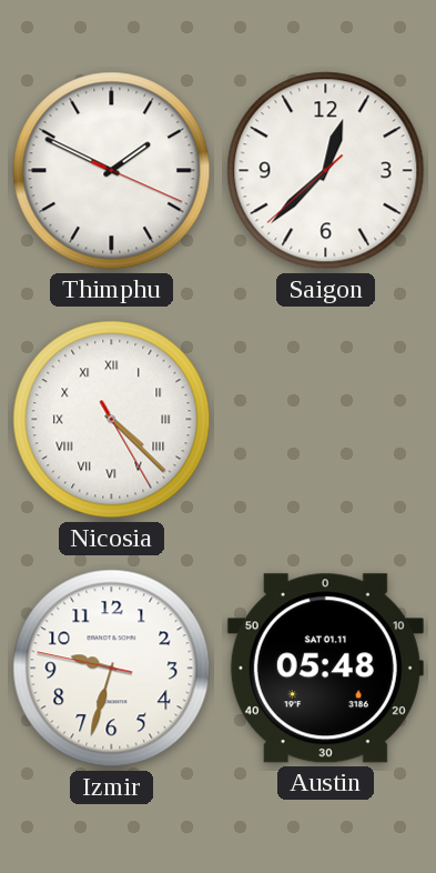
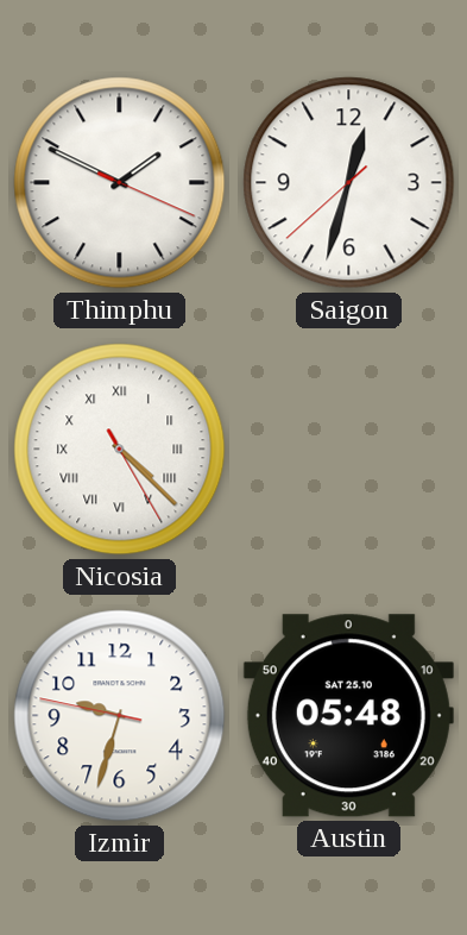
Saigon: 12:37 -> 12:32 (349, 183)
Austin date: SAT 01.11 -> SAT 25.10 (348, 716)
